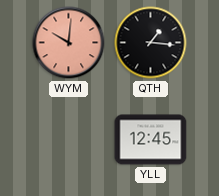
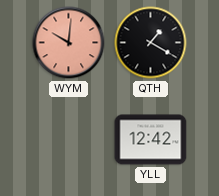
QTH: 1:16 -> 1:20 (151, 43)
YLL: 12:45 -> 12:42 (151, 140)
